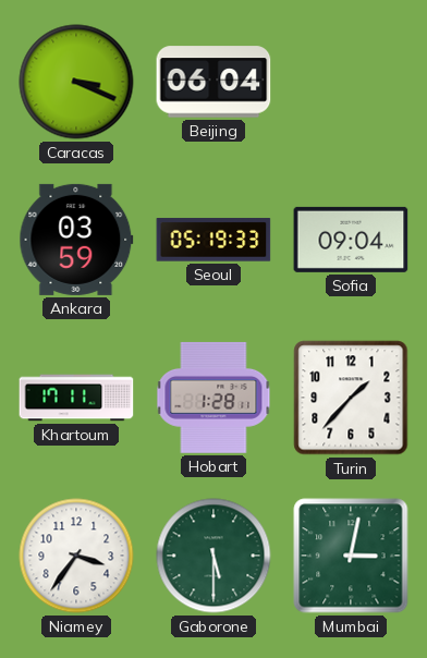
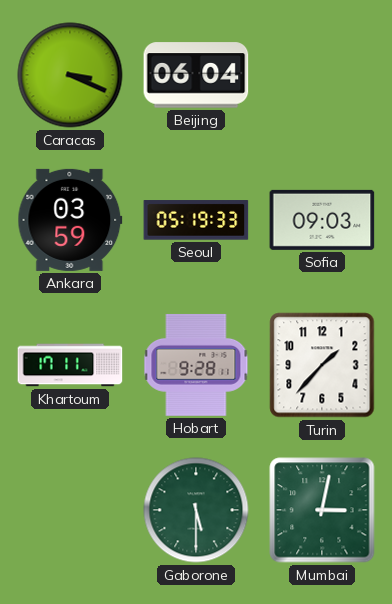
Sofia: 09:04 -> 09:03 (322, 220)
Hobart: 1:28 -> 9:28 (196, 365)
Niamey: 3:36 -> none (76, 556)
